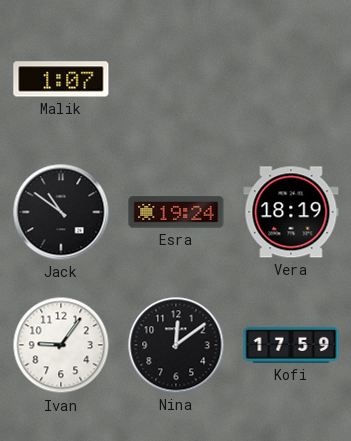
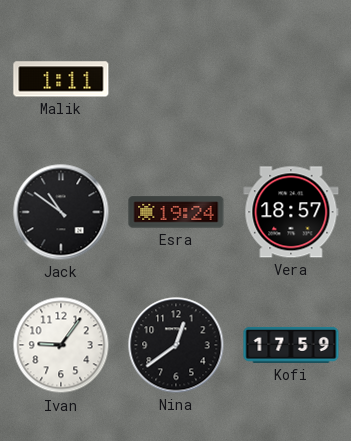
Malik: 1:07 -> 1:11 (61, 79)
Vera: 18:19 -> 18:57 (291, 212)
Nina: 12:09 -> 12:39 (176, 345)
